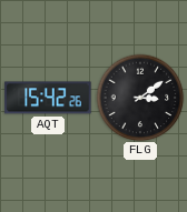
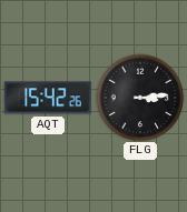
FLG: 3:09 -> 3:14 (140, 98)
